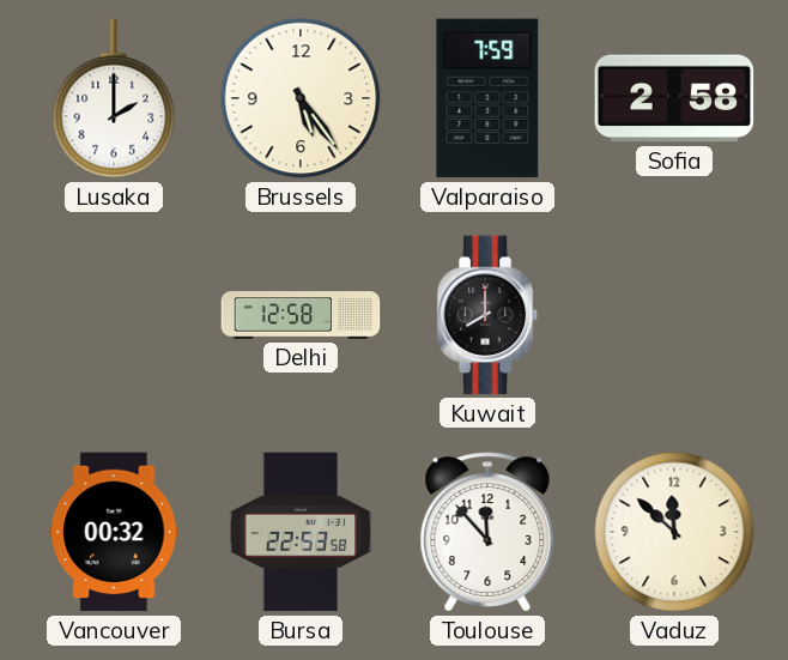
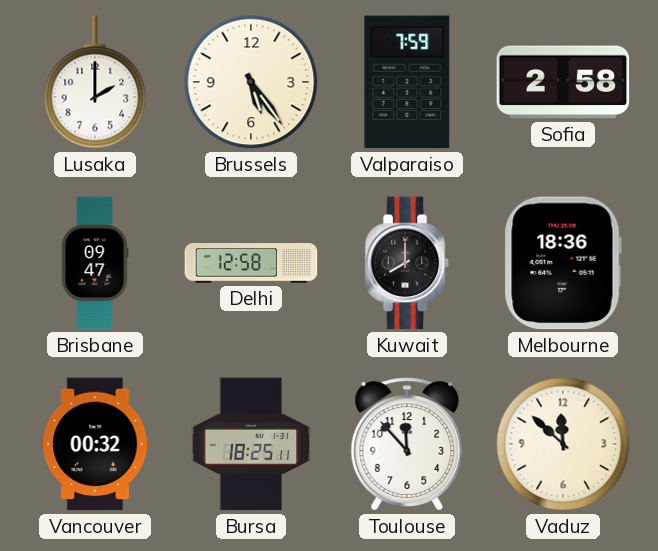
Brisbane: none -> 09:47 (95, 263)
Melbourne: none -> 18:36 (563, 263)
Bursa: 22:53 -> 18:25 (251, 444)
